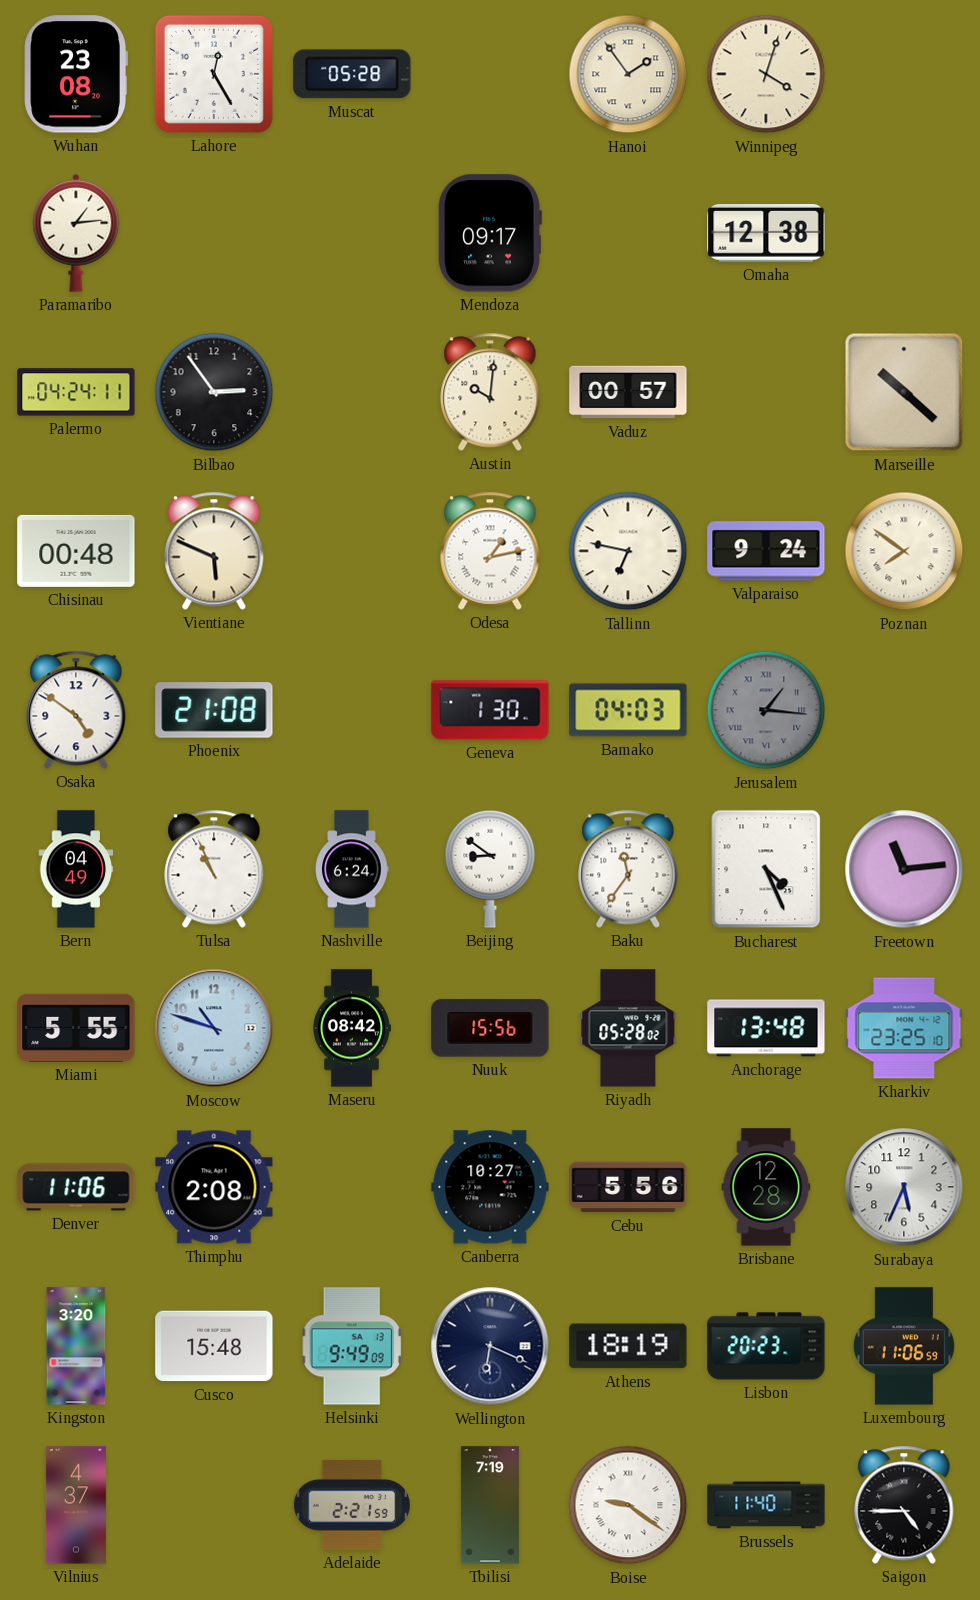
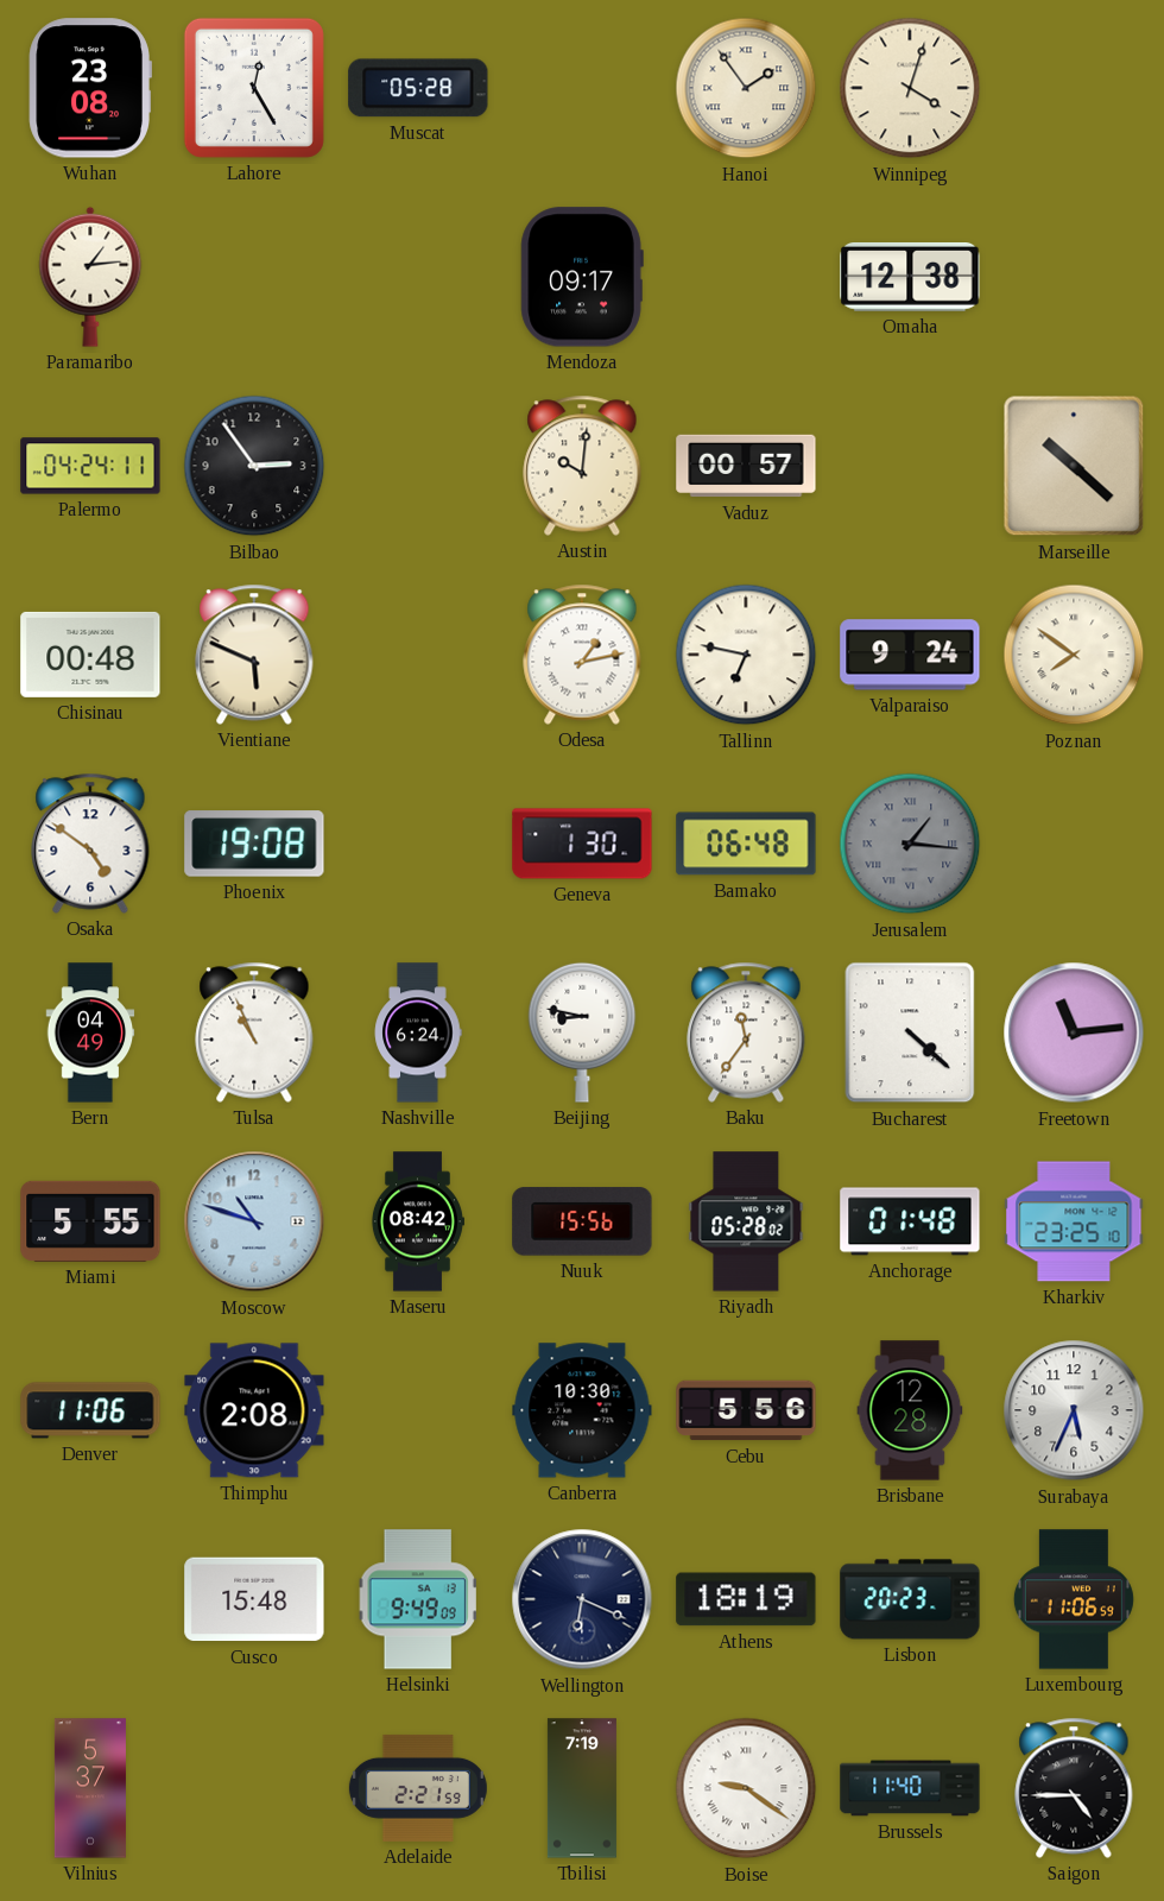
Phoenix: 21:08 -> 19:08 (254, 844)
Bamako: 04:03 -> 06:48 (746, 844)
Beijing: 8:51 -> 8:47 (582, 1032)
Bucharest: 4:26 -> 4:22 (910, 1032)
Anchorage: 13:48 -> 01:48 (910, 1221)
Canberra: 10:27 -> 10:30 (582, 1410)
Kingston: 3:20 -> none (76, 1346)
Vilnius: 4:37 -> 5:37 (90, 1788)
